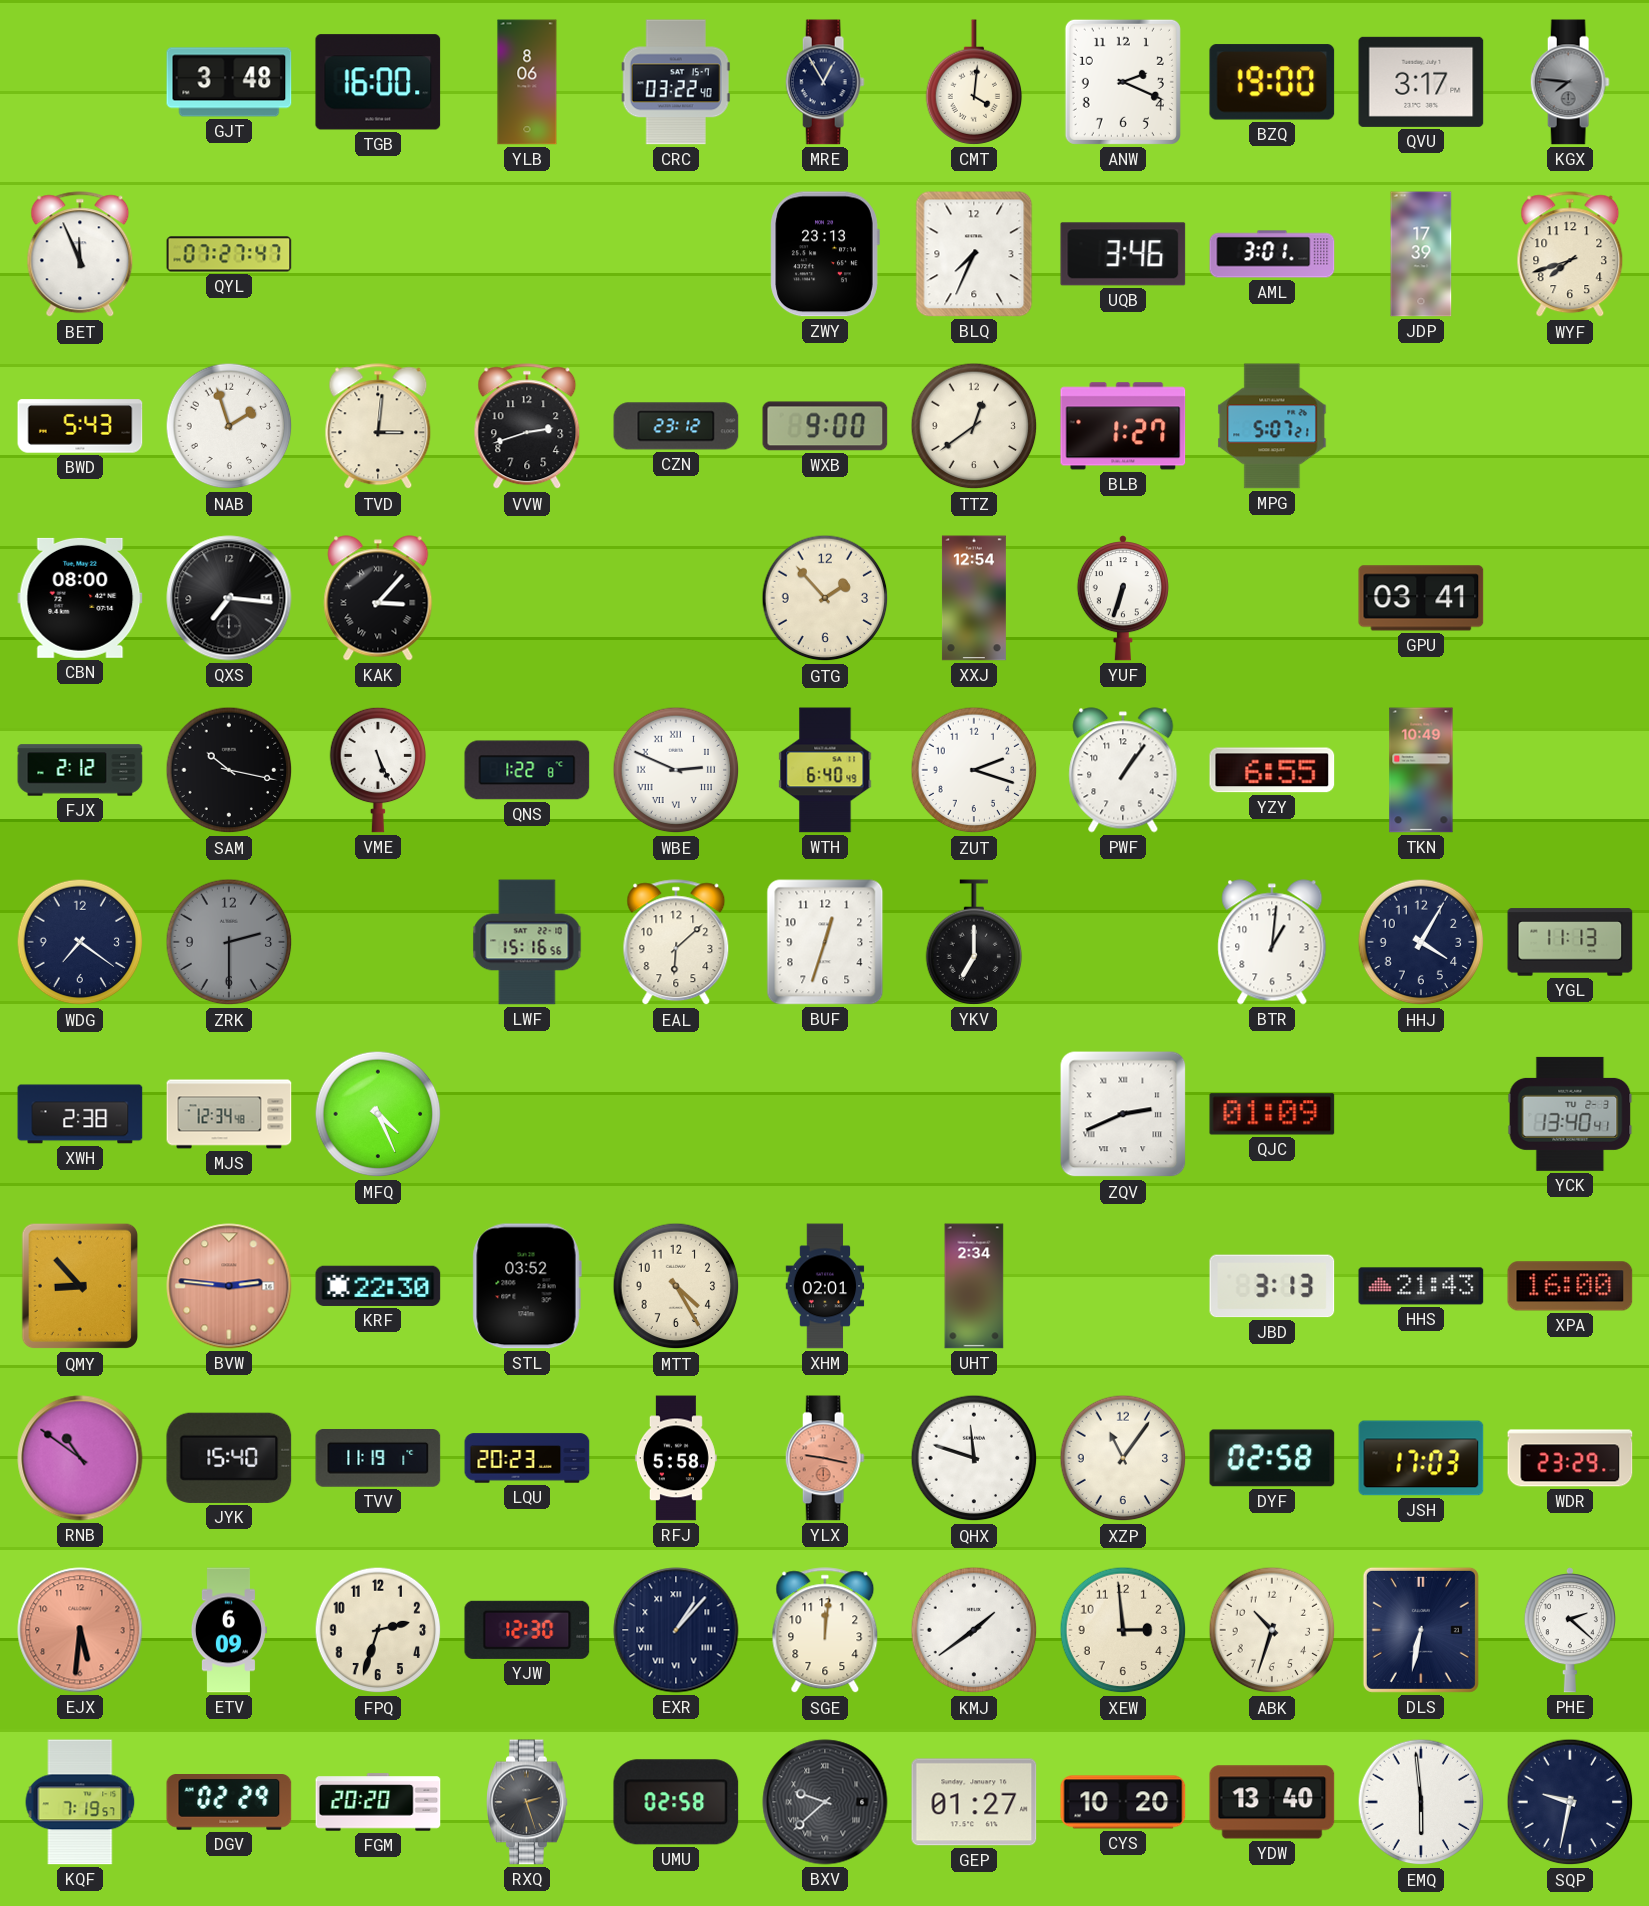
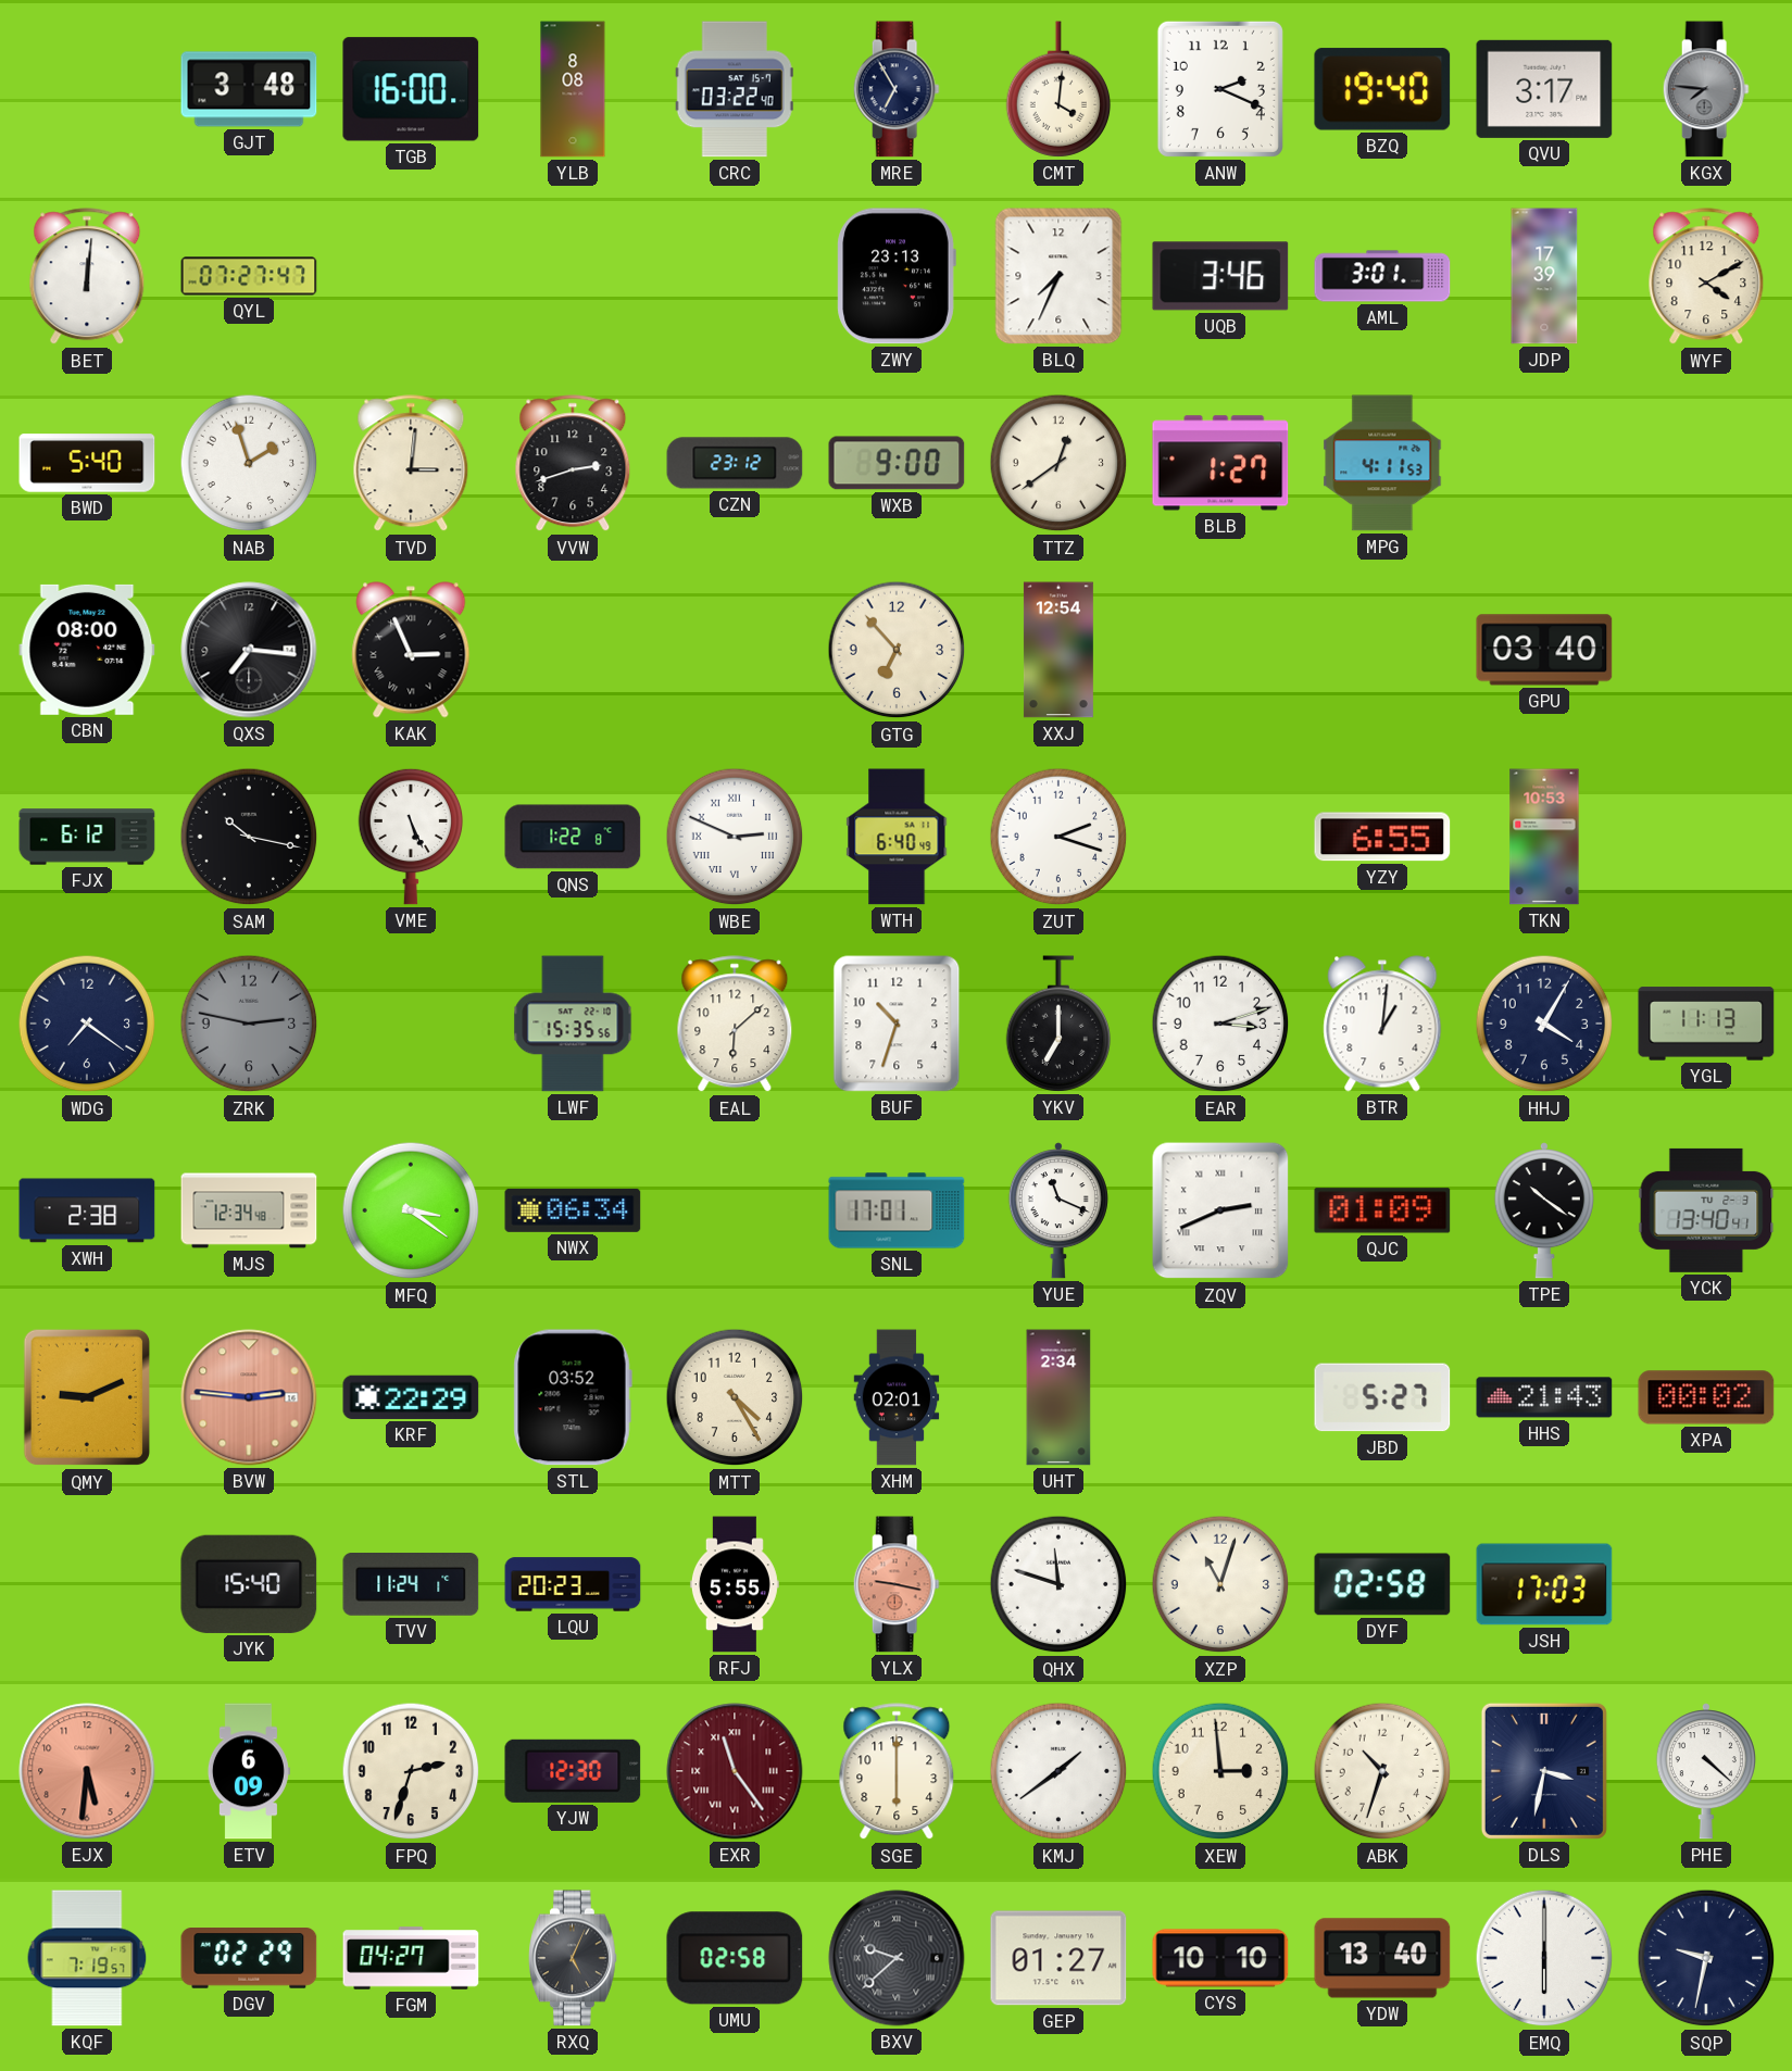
YLB: 8:06 -> 8:08 (573, 89)
MRE: 12:55 -> 6:55 (897, 89)
BZQ: 19:00 -> 19:40 (1382, 89)
BET: 11:56 -> 12:01 (87, 277)
WYF: 7:42 -> 4:10 (1706, 277)
BWD: 5:43 -> 5:40 (87, 463)
MPG: 5:07 -> 4:11 (1382, 463)
KAK: 3:07 -> 2:56 (411, 650)
GTG: 1:53 -> 6:53 (897, 650)
YUF: 6:33 -> none (1123, 598)
GPU: 03:41 -> 03:40 (1544, 650)
FJX: 2:12 -> 6:12 (87, 837)
PWF: 1:06 -> none (1123, 770)
TKN: 10:49 -> 10:53 (1544, 837)
ZRK: 2:30 -> 2:47 (249, 1024)
LWF: 15:16 -> 15:35 (573, 1024)
BUF: 12:33 -> 10:33 (897, 1024)
EAR: none -> 3:12 (1220, 1024)
MFQ: 4:26 -> 3:21 (411, 1210)
NWX: none -> 06:34 (573, 1210)
SNL: none -> 17:01 (897, 1210)
YUE: none -> 11:19 (1058, 1210)
TPE: none -> 10:21 (1544, 1210)
QMY: 8:53 -> 9:11 (86, 1397)
KRF: 22:30 -> 22:29 (411, 1397)
JBD: 3:13 -> 5:27 (1382, 1397)
XPA: 16:00 -> 00:02 (1706, 1397)
RNB: 10:51 -> none (80, 1458)
TVV: 11:19 -> 11:24 (411, 1585)
RFJ: 5:58 -> 5:55 (735, 1584)
XZP: 11:06 -> 11:03 (1220, 1584)
WDR: 23:29 -> none (1570, 1458)
EXR: 1:07 -> 11:24 (735, 1771)
EXR dial: navy -> burgundy (735, 1771)
SGE: 12:01 -> 6:00 (897, 1772)
DLS: 6:32 -> 3:32 (1544, 1771)
PHE: 2:22 -> 4:22 (1706, 1771)
FGM: 20:20 -> 04:27 (411, 1958)
RXQ: 2:27 -> 5:04 (574, 1958)
CYS: 10:20 -> 10:10 (1220, 1958)
EMQ: 5:59 -> 6:00 (1544, 1958)
